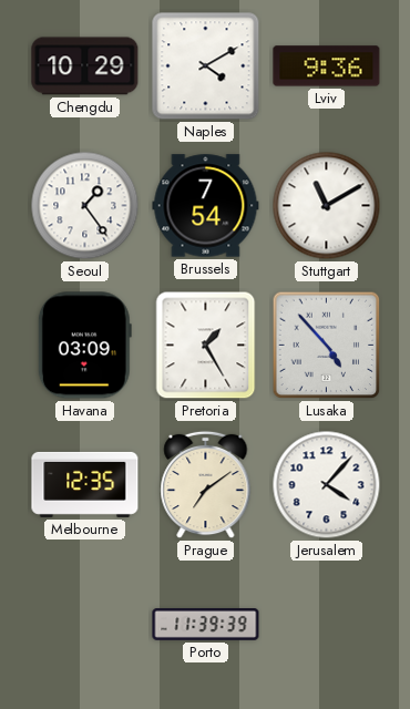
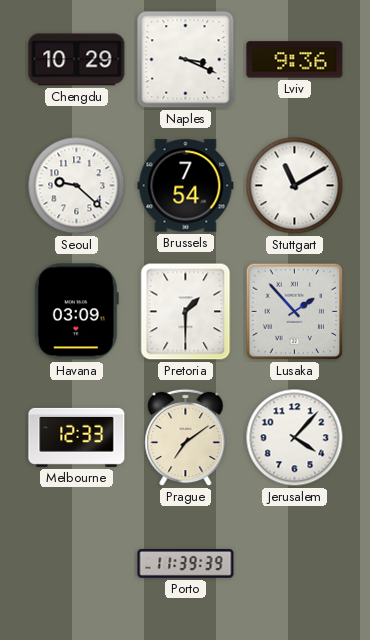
Naples: 4:10 -> 3:19 (186, 60)
Seoul: 1:24 -> 9:22 (77, 186)
Pretoria: 1:25 -> 1:30 (186, 312)
Lusaka: 4:53 -> 1:53 (295, 312)
Melbourne: 12:35 -> 12:33 (77, 437)
